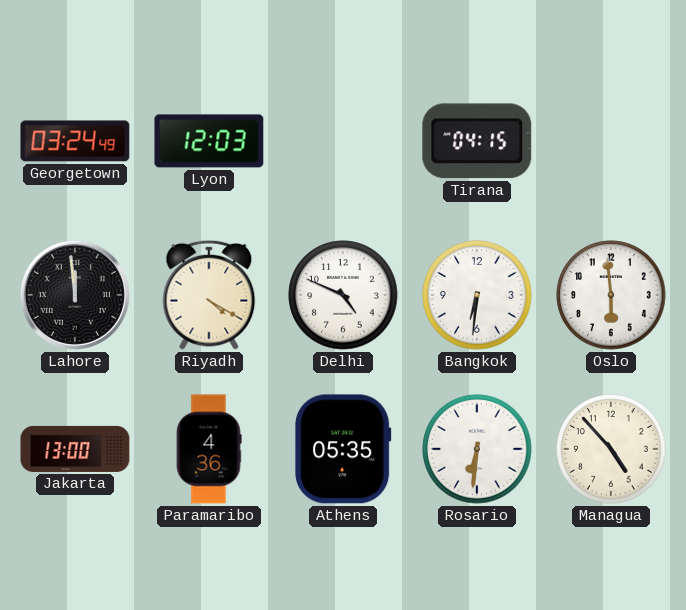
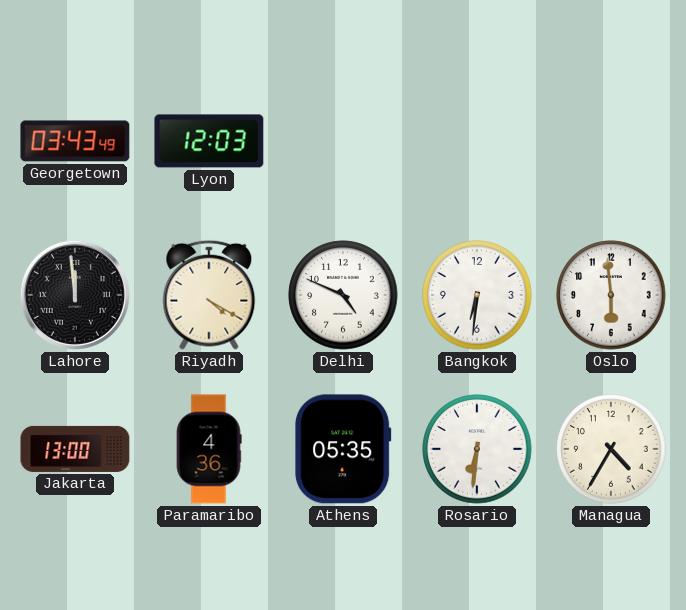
Georgetown: 03:24 -> 03:43 (75, 141)
Tirana: 04:15 -> none (477, 141)
Managua: 4:53 -> 4:35 (611, 449)
